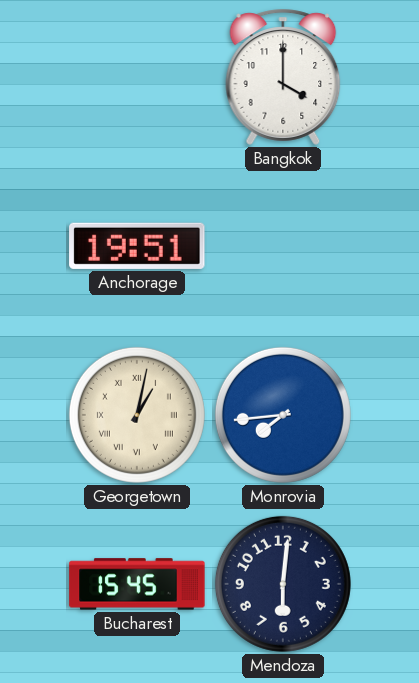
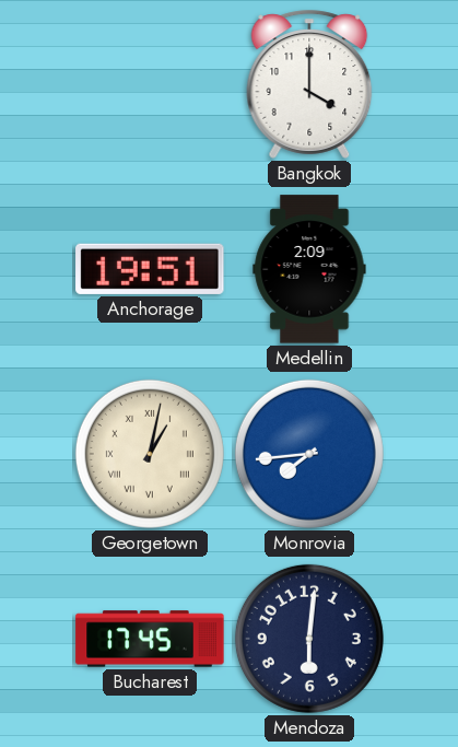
Medellin: none -> 2:09 (309, 269)
Bucharest: 15:45 -> 17:45 (150, 639)
